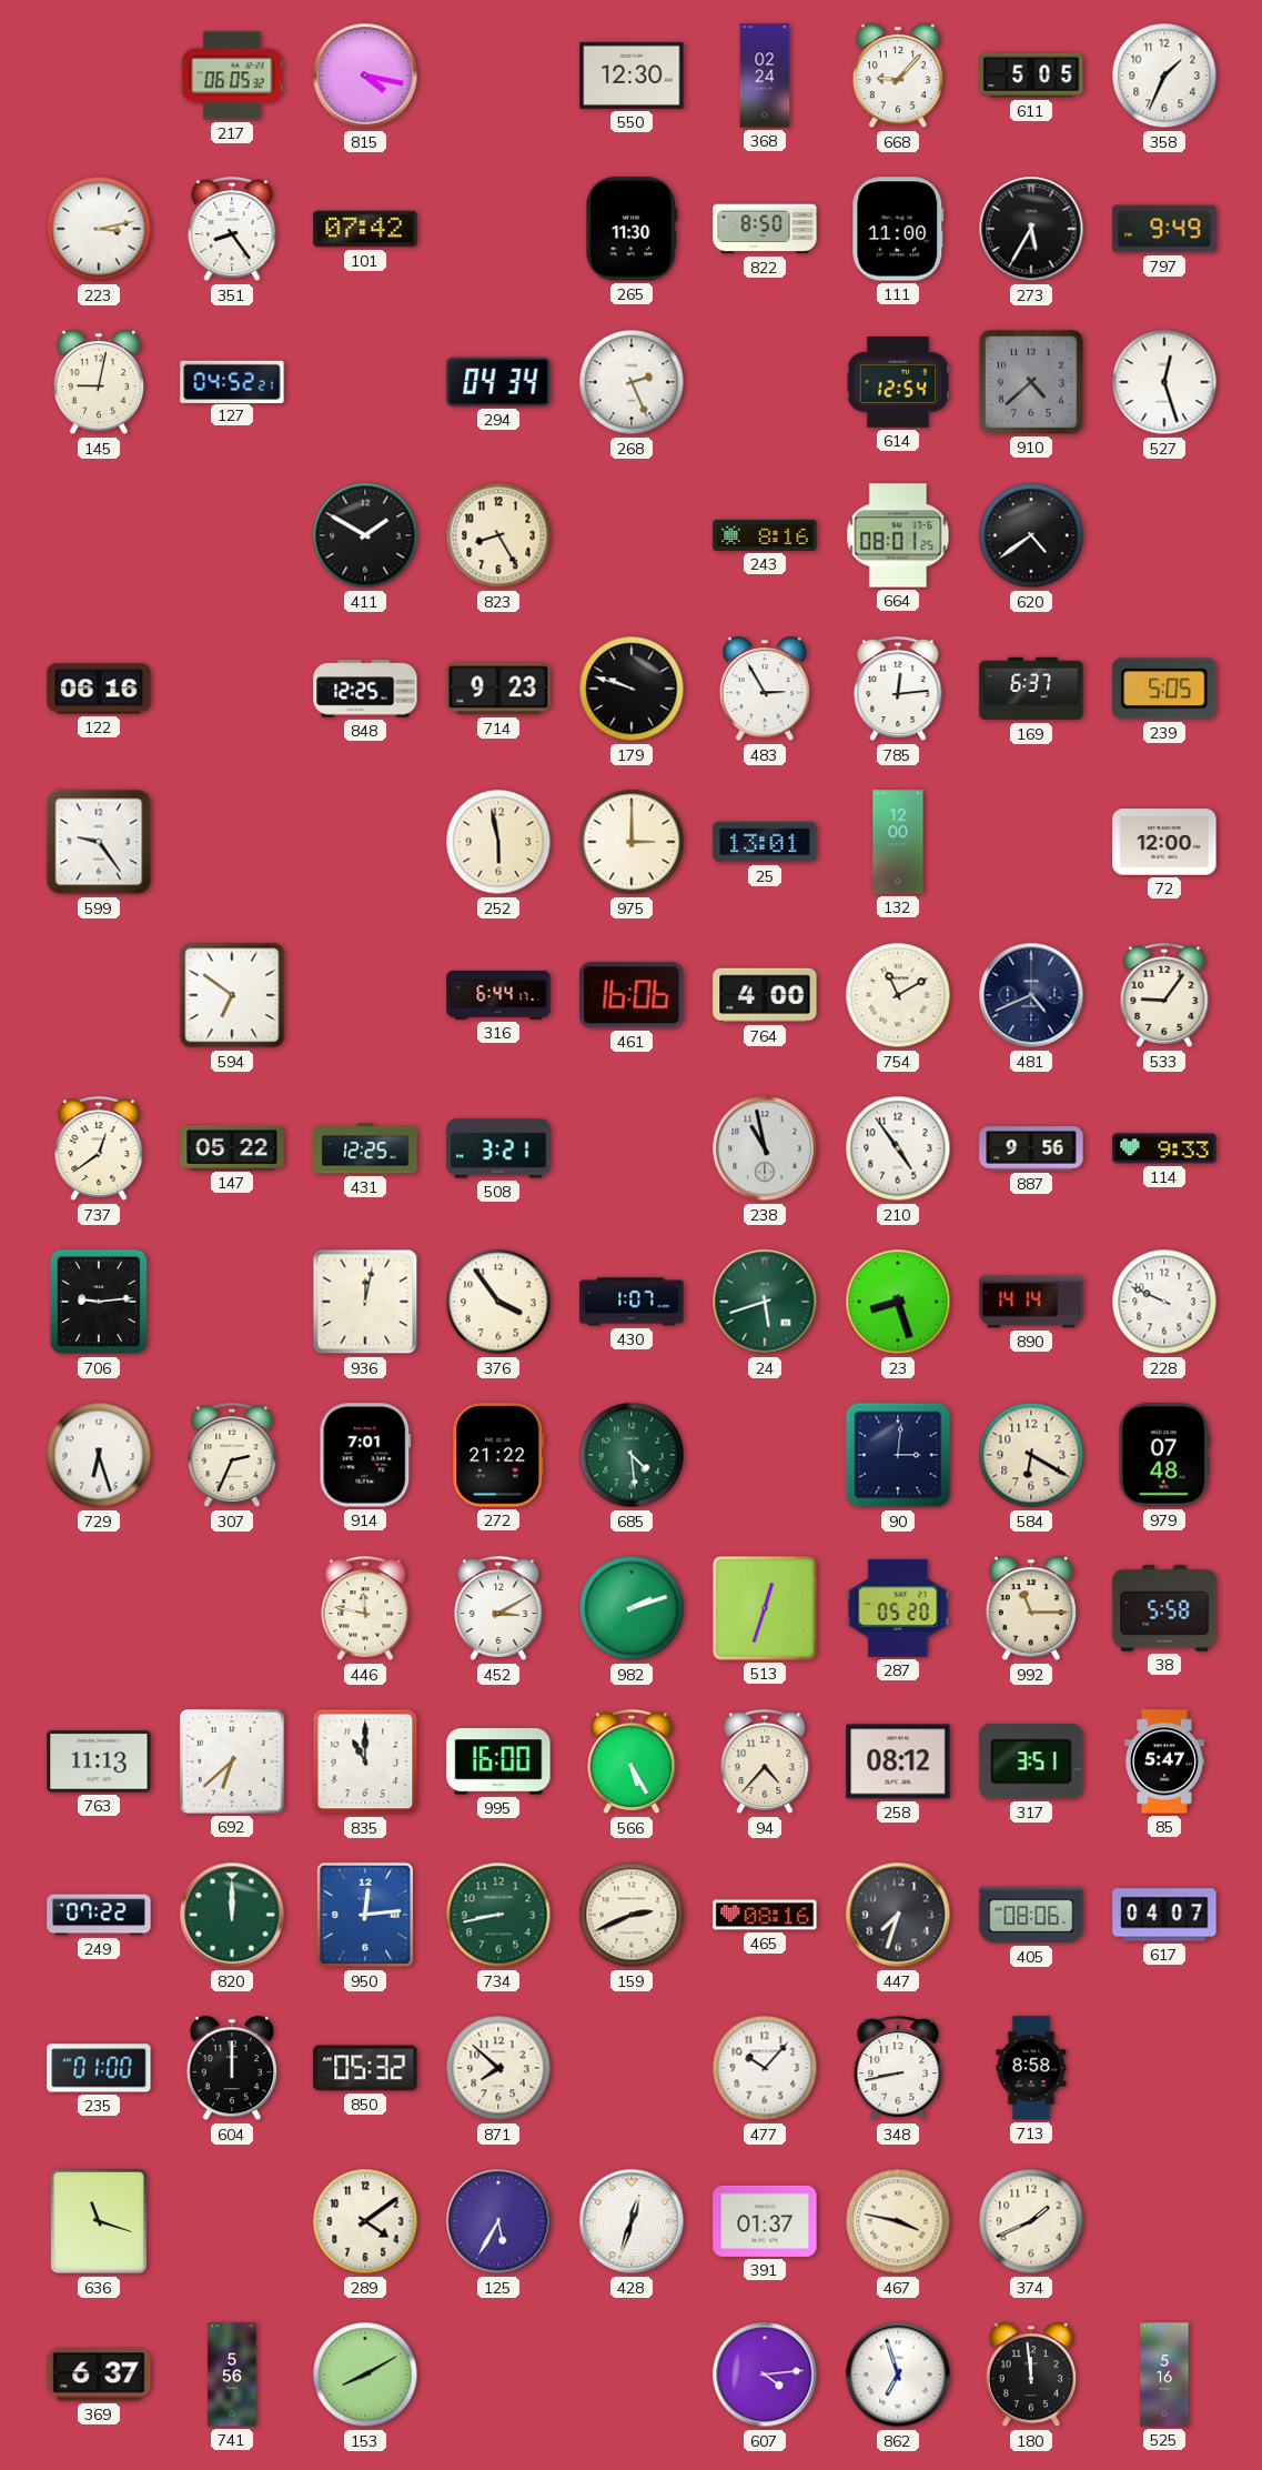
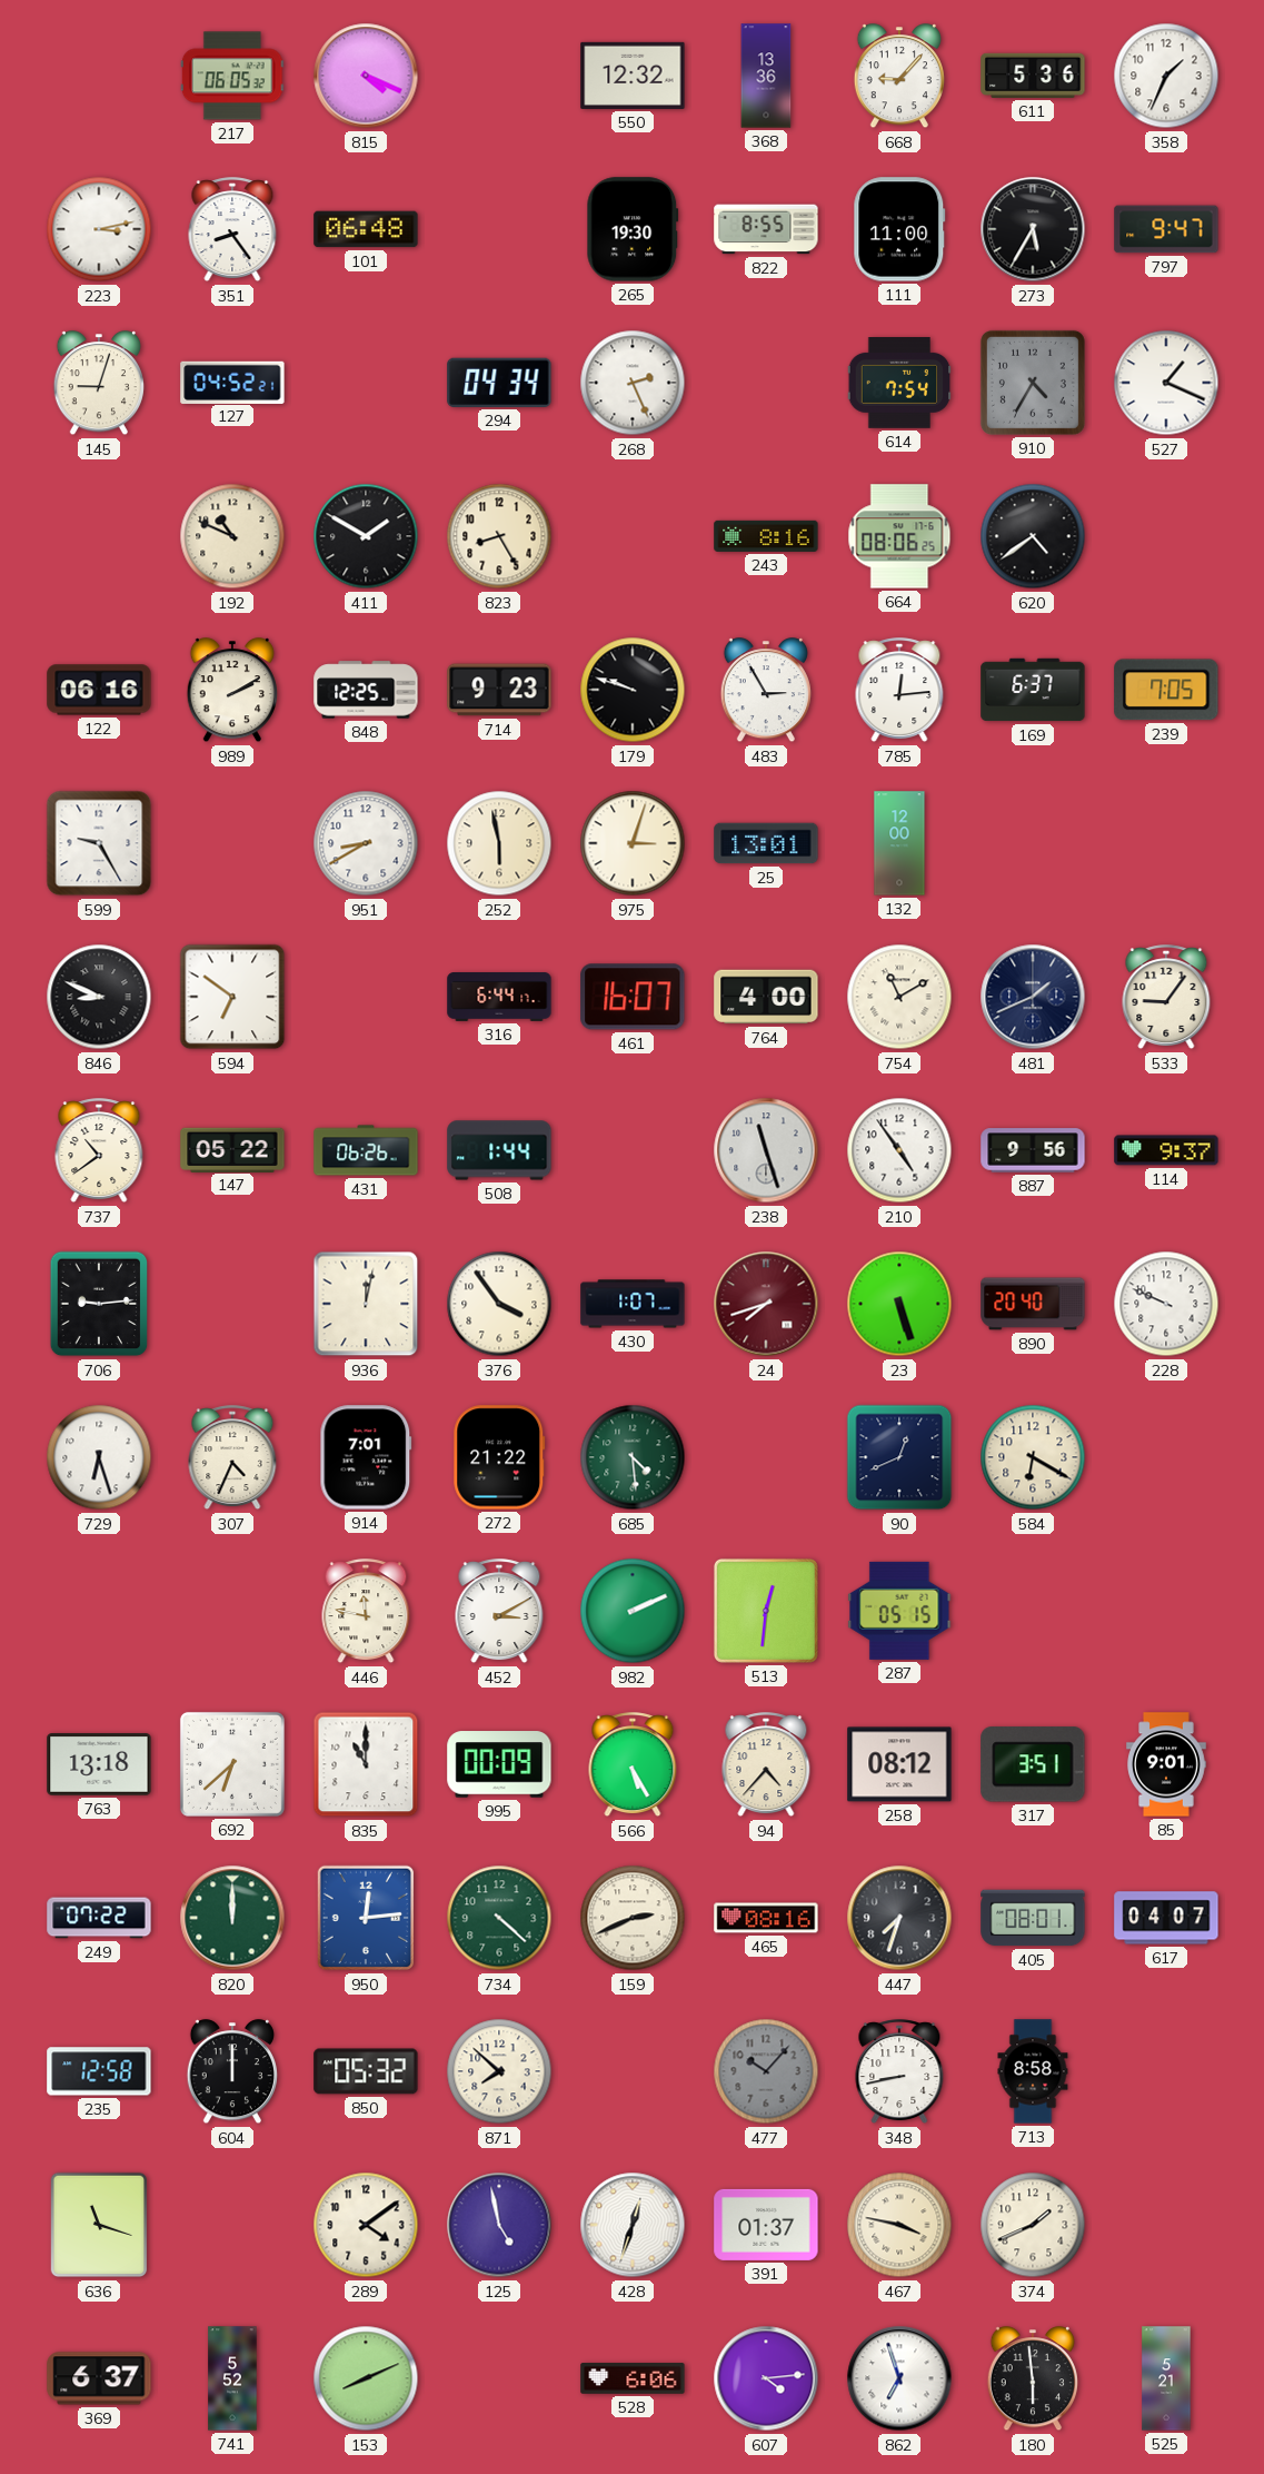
815: 4:17 -> 4:19 (366, 76)
550: 12:30 -> 12:32 (633, 76)
368: 02:24 -> 13:36 (766, 76)
611: 5:05 -> 5:36 (1033, 76)
101: 07:42 -> 06:48 (366, 229)
265: 11:30 -> 19:30 (633, 229)
822: 8:50 -> 8:55 (766, 229)
797: 9:49 -> 9:47 (1166, 229)
145: 9:02 -> 9:03 (98, 384)
614: 12:54 -> 7:54 (899, 384)
910: 4:38 -> 4:35 (1033, 383)
527: 12:27 -> 1:19 (1166, 383)
192: none -> 10:49 (232, 536)
664: 08:01 -> 08:06 (899, 536)
989: none -> 2:10 (231, 691)
239: 5:05 -> 7:05 (1166, 690)
599: 9:24 -> 9:25 (99, 843)
951: none -> 8:40 (366, 843)
975: 3:00 -> 3:03 (633, 843)
72: 12:00 -> none (1164, 842)
846: none -> 8:49 (99, 997)
461: 16:06 -> 16:07 (633, 997)
481: 4:41 -> 1:41 (1033, 997)
737: 12:39 -> 10:39 (99, 1151)
431: 12:25 -> 06:26 (366, 1150)
508: 3:21 -> 1:44 (499, 1150)
238: 10:58 -> 11:27 (766, 1150)
114: 9:33 -> 9:37 (1166, 1150)
24: 5:42 -> 7:42 (766, 1304)
24 dial: green -> burgundy (766, 1304)
23: 8:27 -> 5:27 (899, 1304)
890: 14:14 -> 20:40 (1033, 1304)
307: 2:34 -> 4:34 (232, 1458)
90: 3:01 -> 12:41 (899, 1457)
979: 07:48 -> none (1164, 1455)
982: 2:12 -> 2:11 (633, 1611)
513: 12:33 -> 12:31 (766, 1611)
287: 05:20 -> 05:15 (899, 1611)
992: 11:15 -> none (1030, 1609)
38: 5:58 -> none (1164, 1608)
763: 11:13 -> 13:18 (99, 1764)
995: 16:00 -> 00:09 (499, 1764)
85: 5:47 -> 9:01 (1166, 1764)
734: 8:43 -> 4:22 (499, 1918)
405: 08:06 -> 08:01 (1033, 1918)
235: 01:00 -> 12:58 (99, 2071)
477 dial: white -> grey (766, 2071)
125: 5:35 -> 4:58 (499, 2225)
741: 5:56 -> 5:52 (232, 2378)
153: 8:10 -> 8:11 (366, 2378)
528: none -> 6:06 (633, 2378)
180: 11:59 -> 5:59 (1032, 2379)
525: 5:16 -> 5:21 (1166, 2378)
